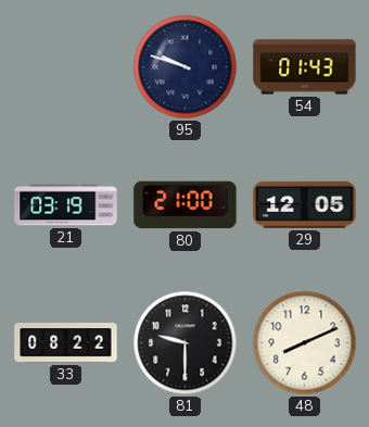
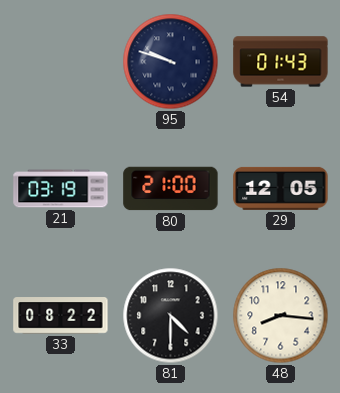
81: 9:30 -> 4:30 (171, 316)
48: 8:11 -> 8:16 (281, 316)
